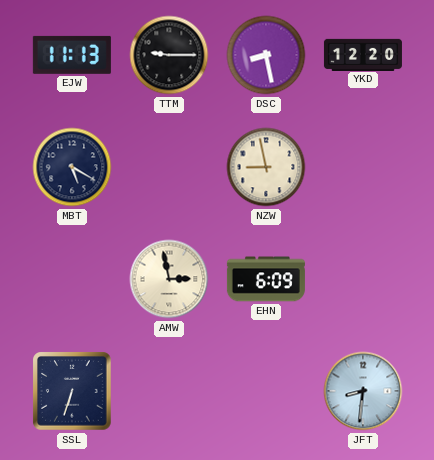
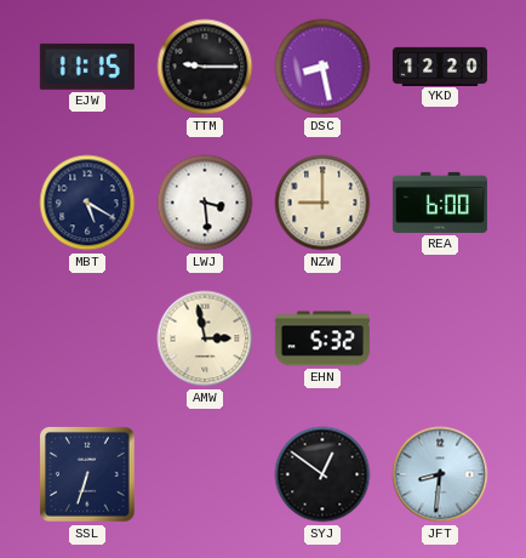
EJW: 11:13 -> 11:15 (87, 67)
LWJ: none -> 3:29 (205, 203)
NZW: 8:58 -> 9:00 (322, 203)
REA: none -> 6:00 (440, 203)
EHN: 6:09 -> 5:32 (322, 338)
SYJ: none -> 12:51 (322, 474)
